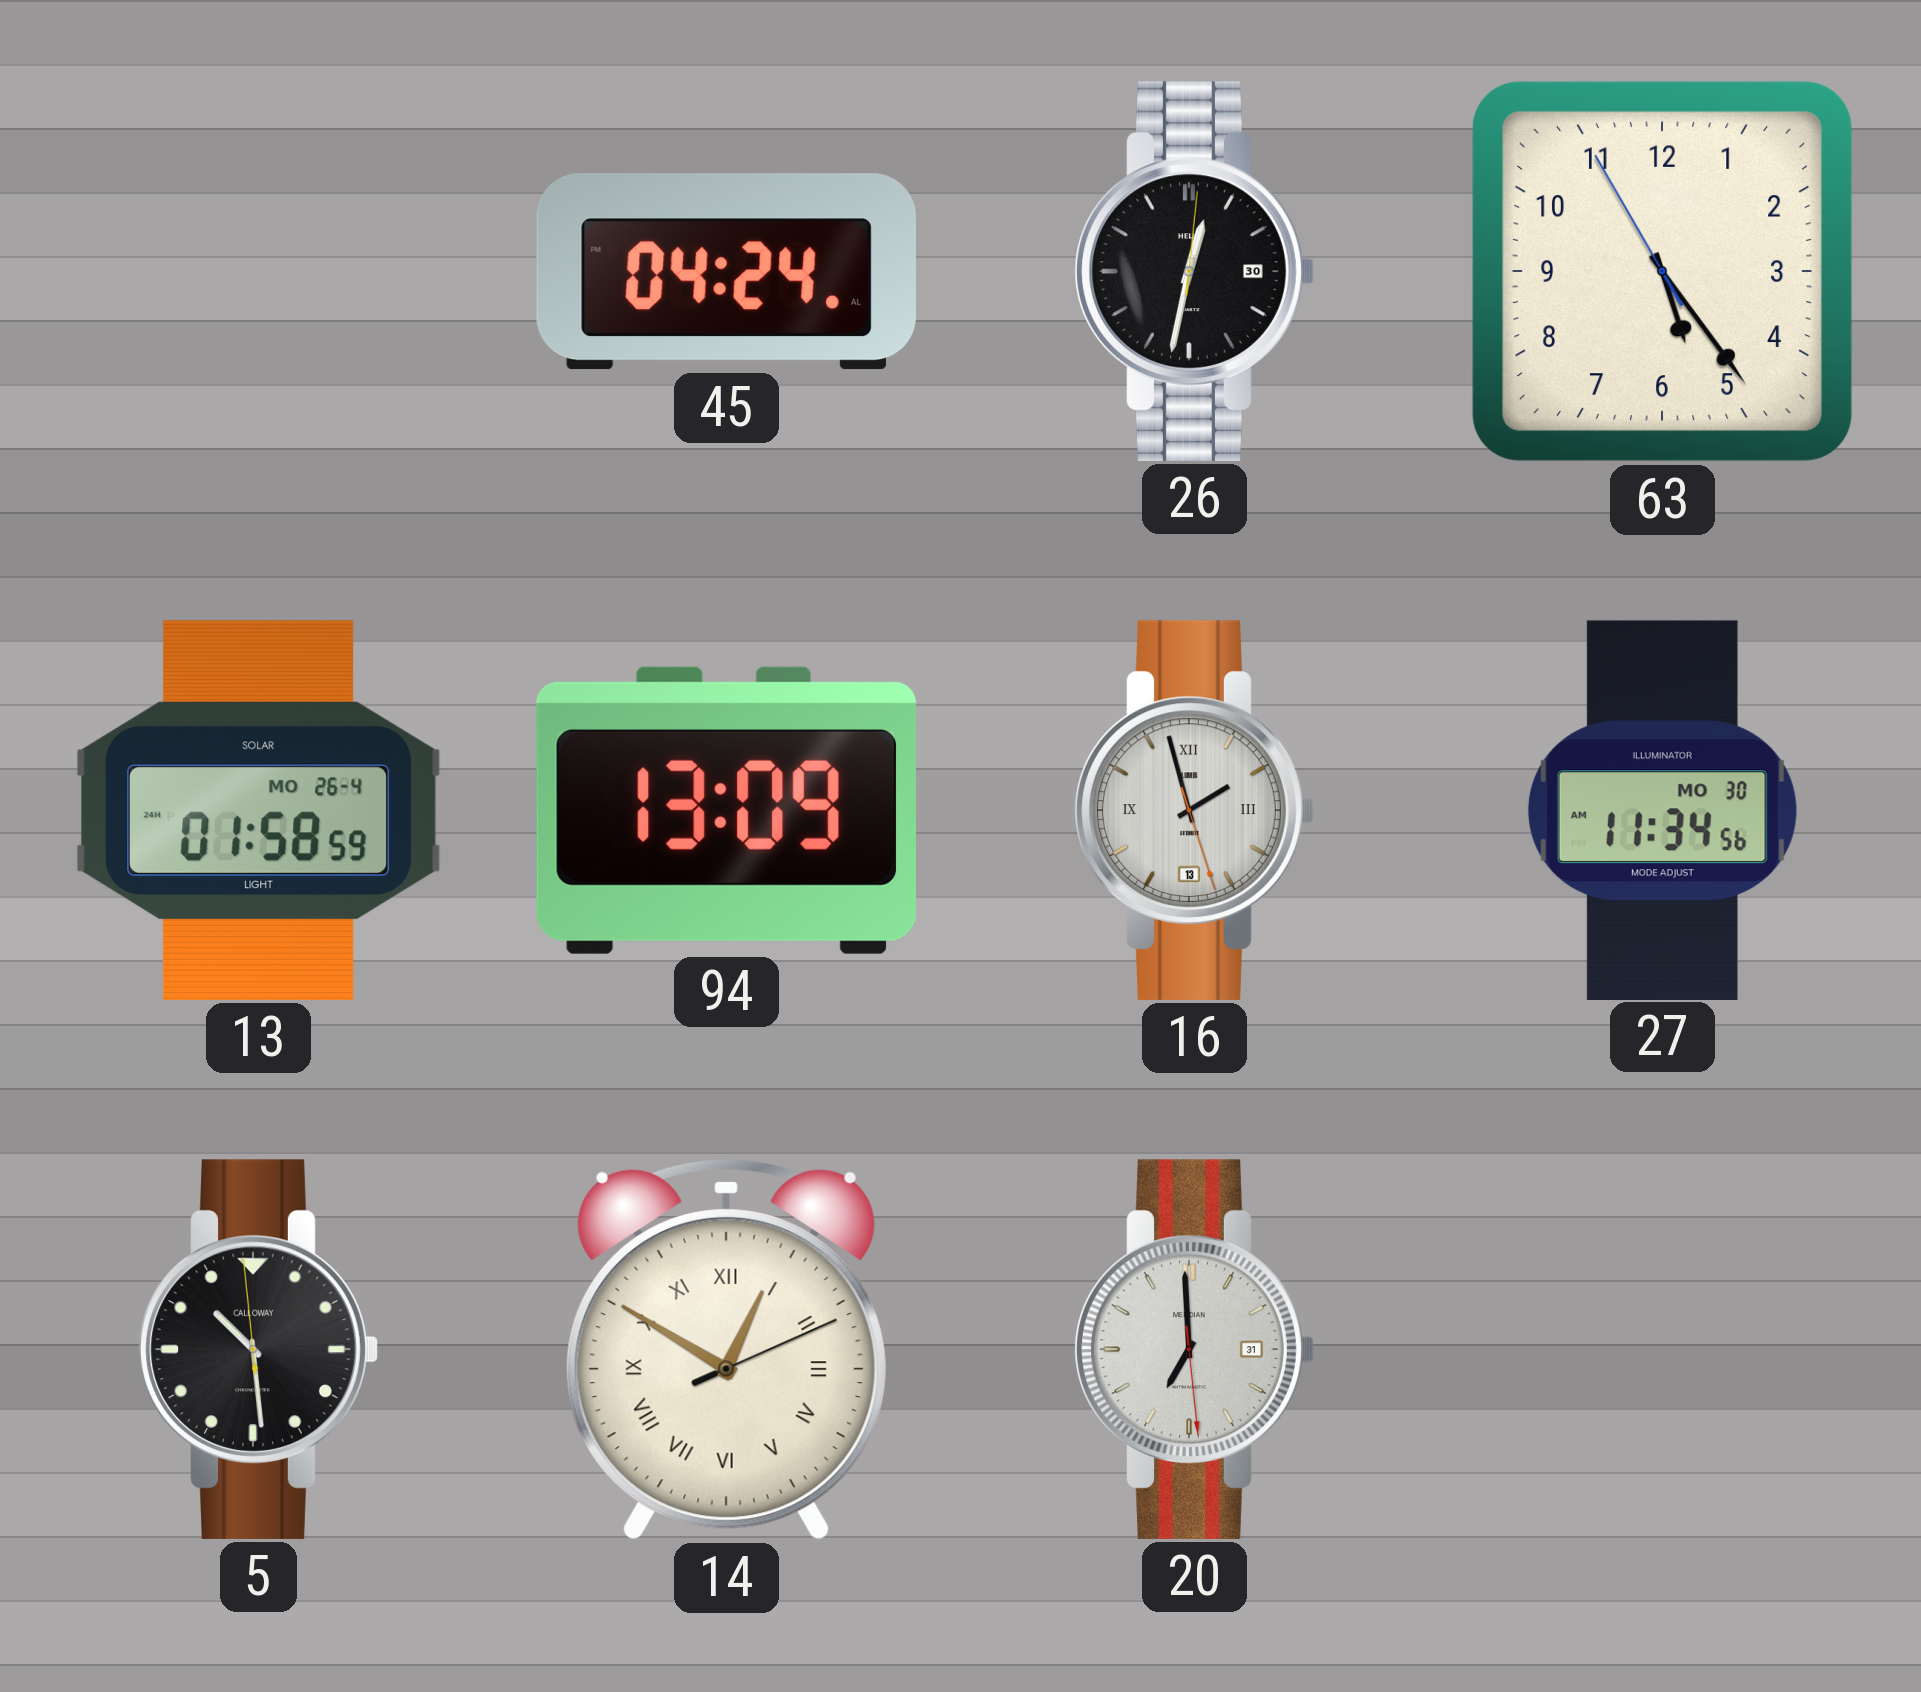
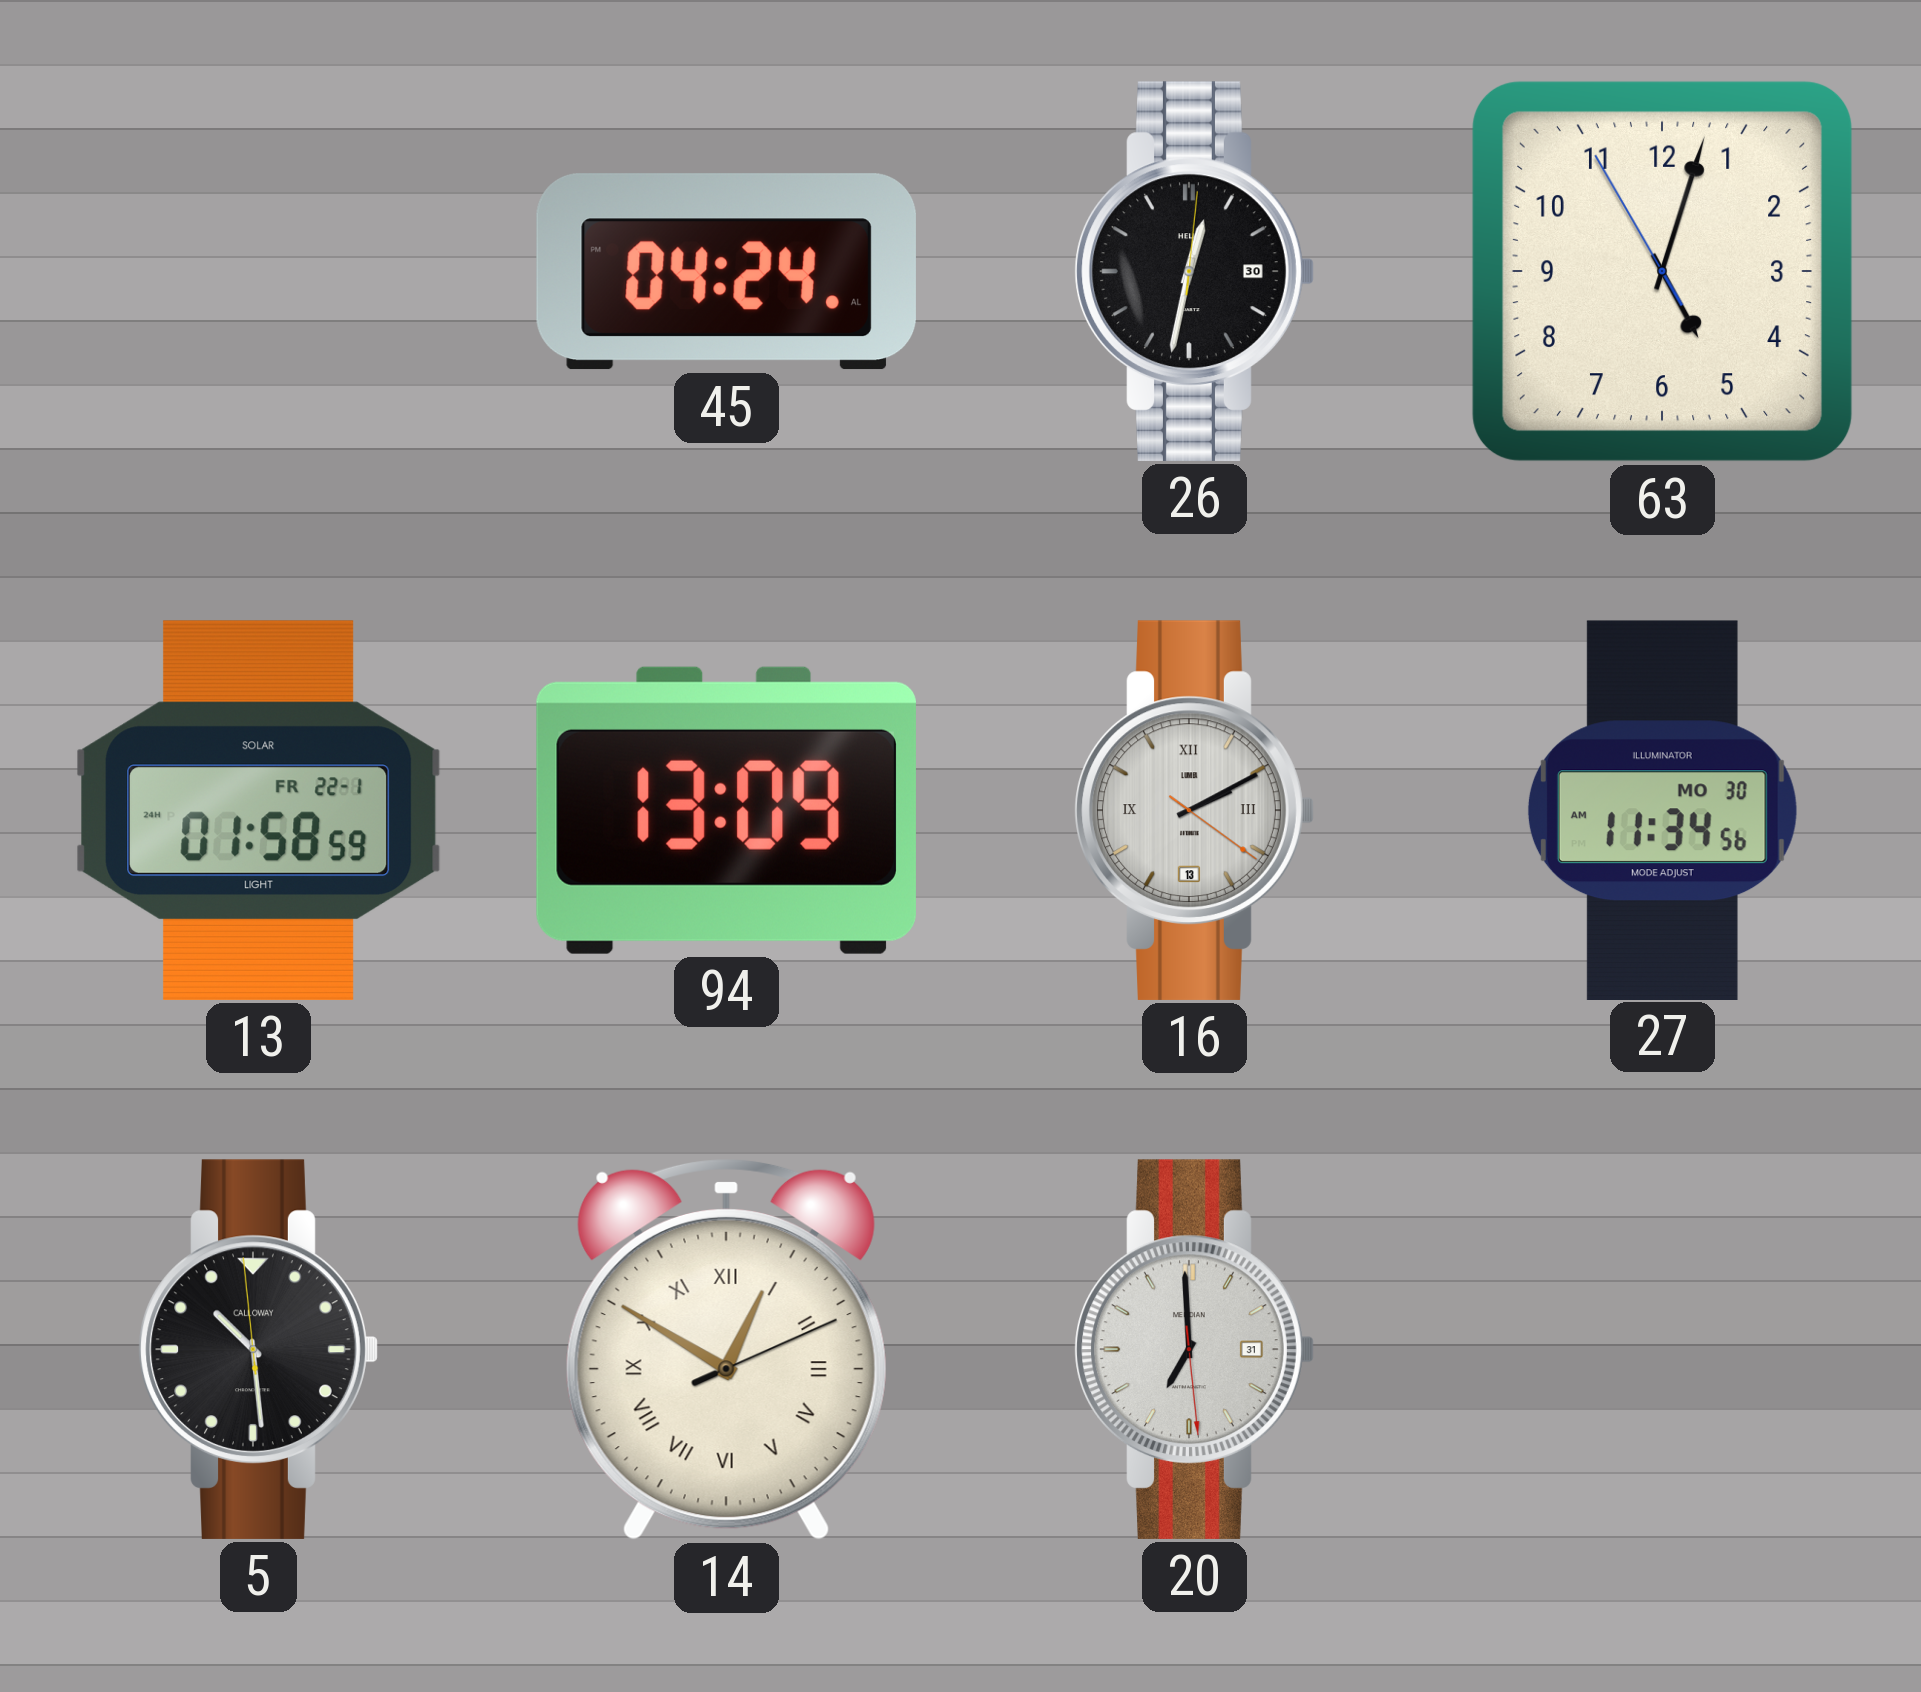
63: 5:23 -> 5:02 (1662, 271)
13 date: MO 26-4 -> FR 22-1 (259, 810)
16: 1:57 -> 2:10 (1194, 810)
